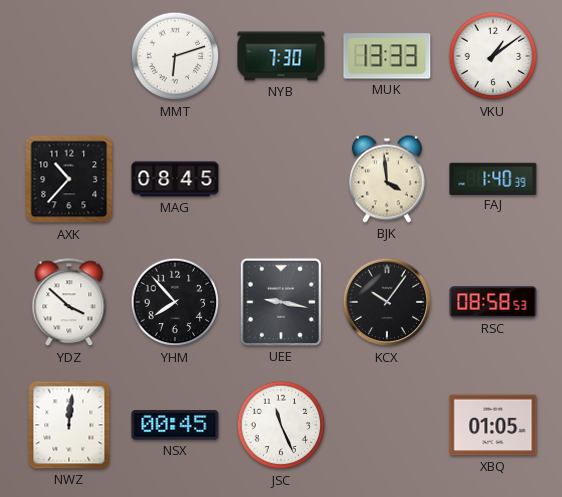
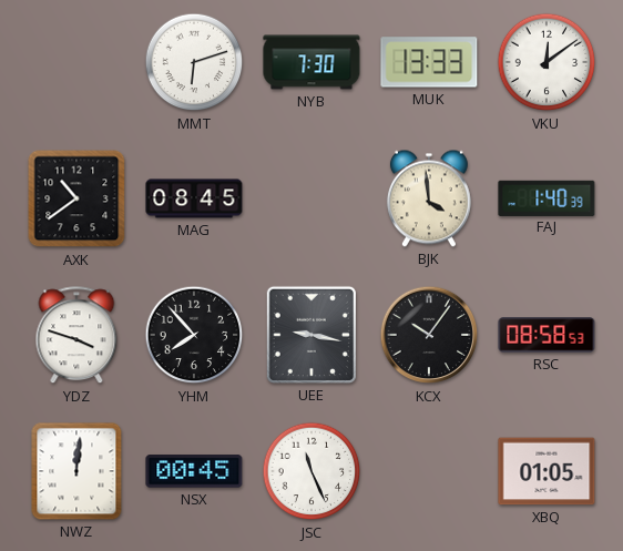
VKU: 1:09 -> 12:09 (547, 62)
AXK: 10:37 -> 10:39 (76, 198)
YDZ: 3:52 -> 3:48 (76, 336)
